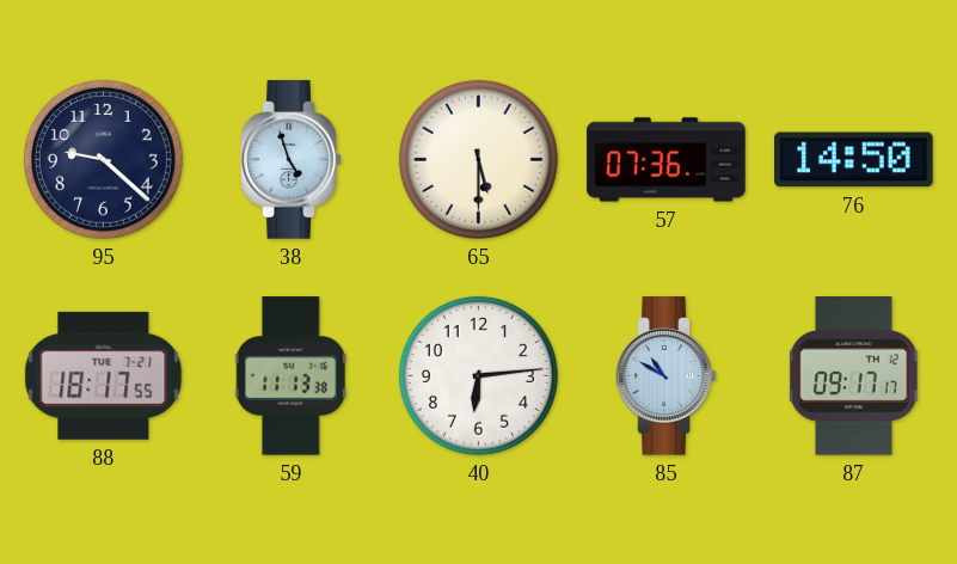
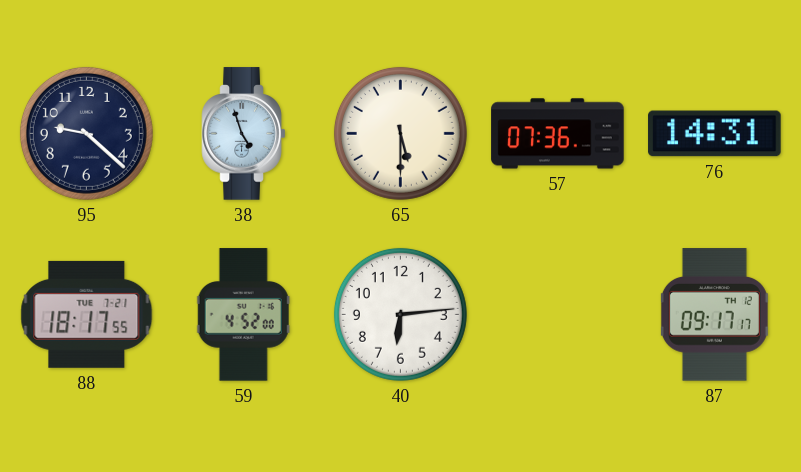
76: 14:50 -> 14:31 (715, 134)
59: 11:13 -> 4:52 (243, 315)
85: 10:50 -> none (667, 376)
